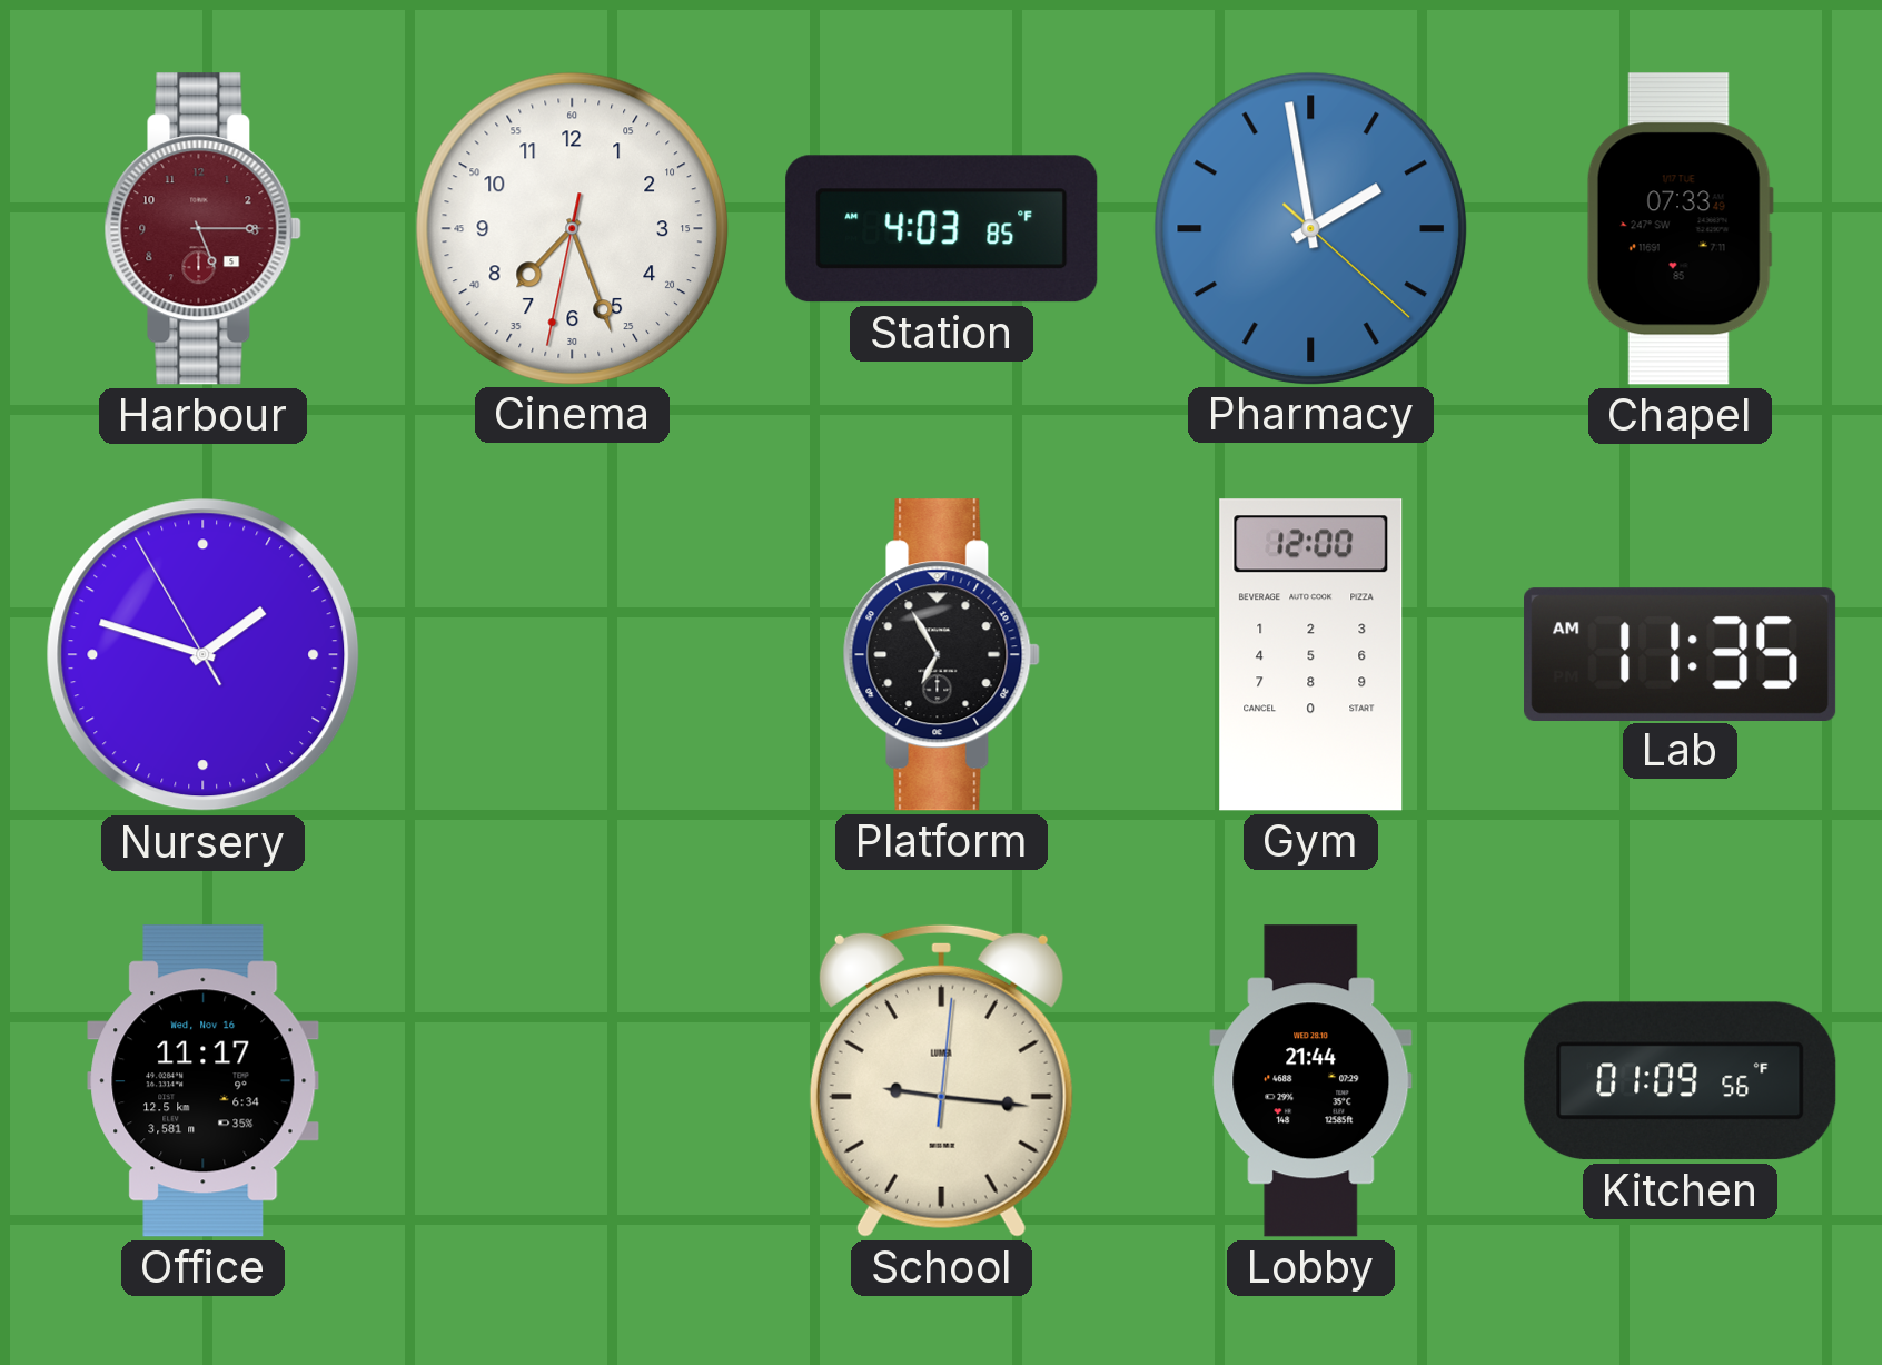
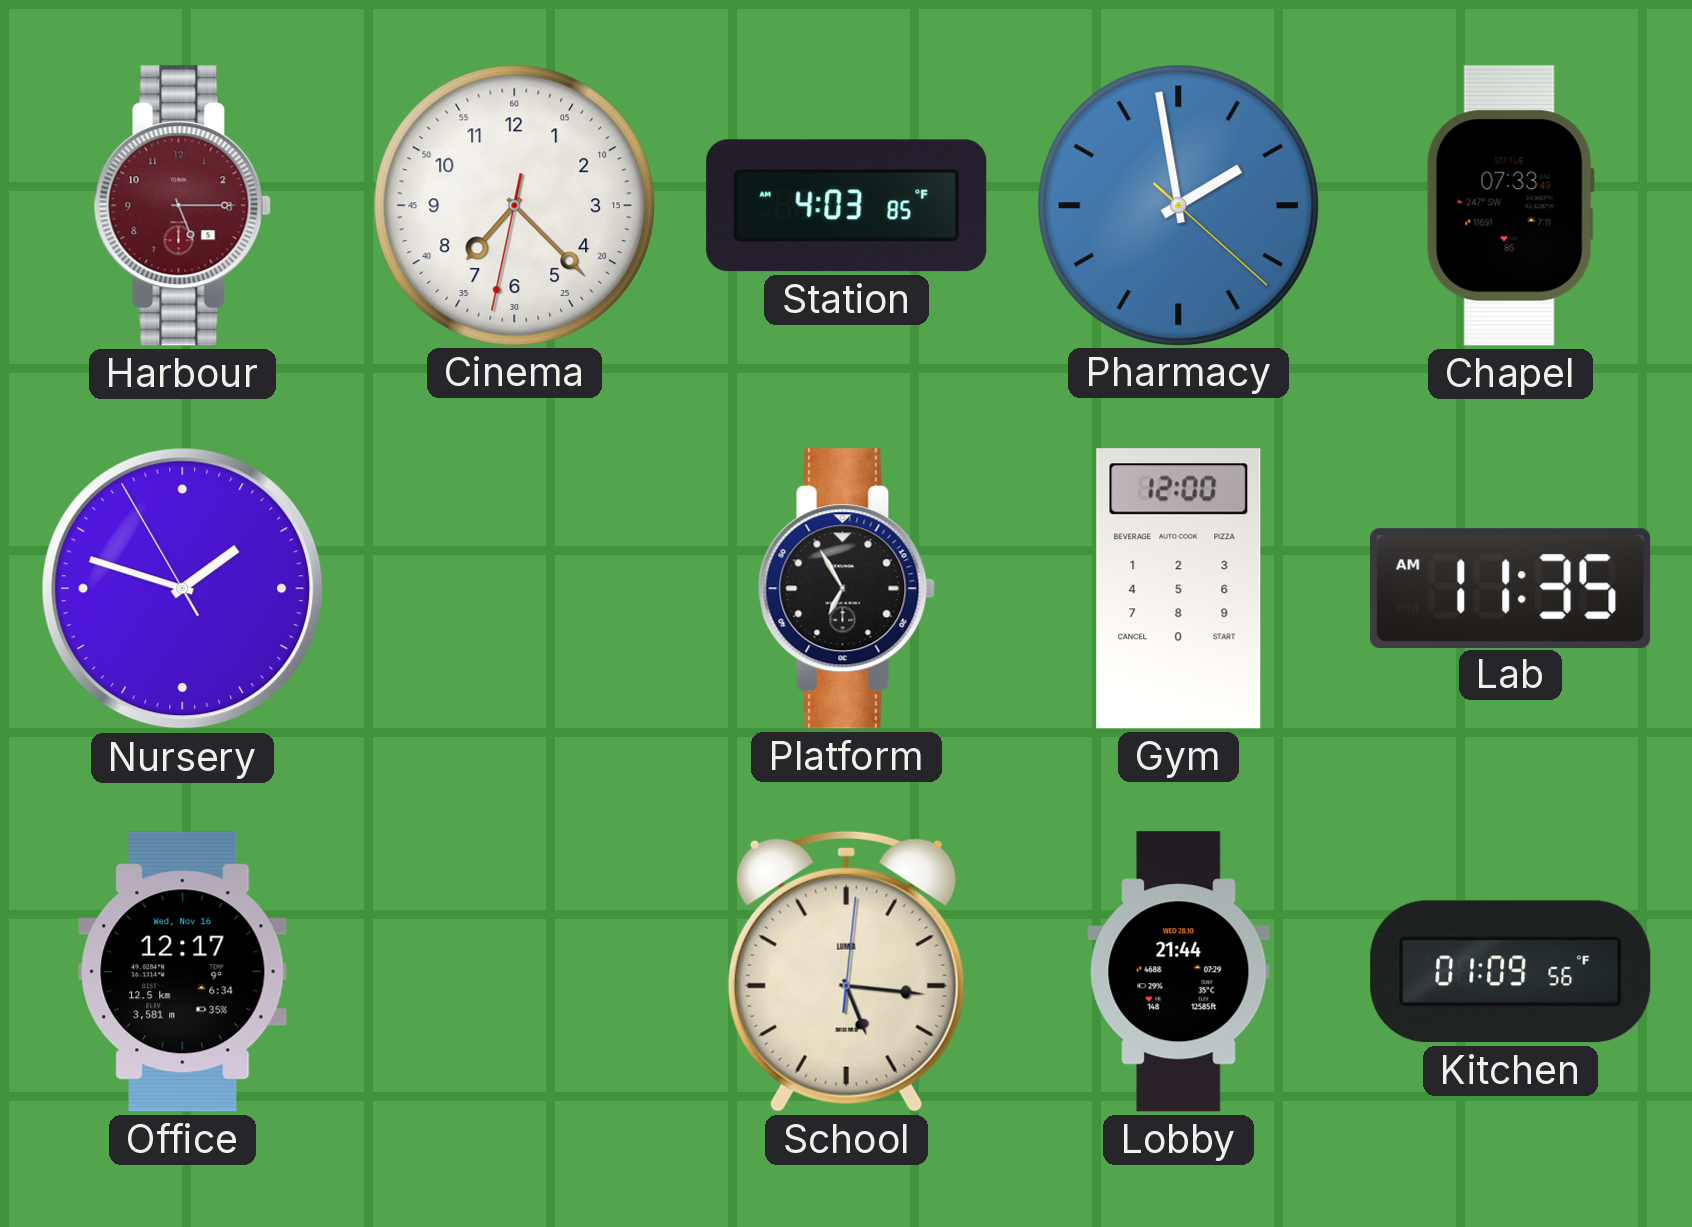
Cinema: 7:26 -> 7:22 (514, 205)
Office: 11:17 -> 12:17 (183, 972)
School: 9:16 -> 5:16 (846, 971)
